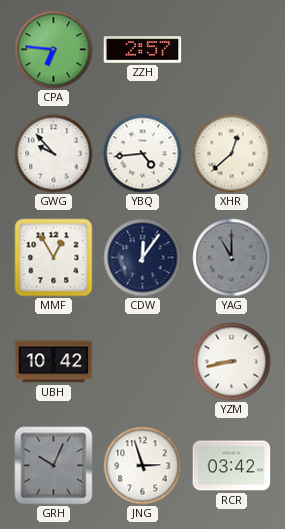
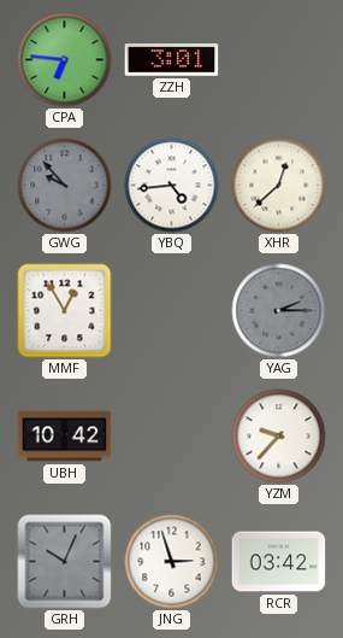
ZZH: 2:57 -> 3:01 (172, 60)
GWG dial: white -> grey (65, 186)
CDW: 12:06 -> none (143, 258)
YAG: 11:00 -> 2:15 (279, 311)
YZM: 8:43 -> 9:37 (279, 437)
